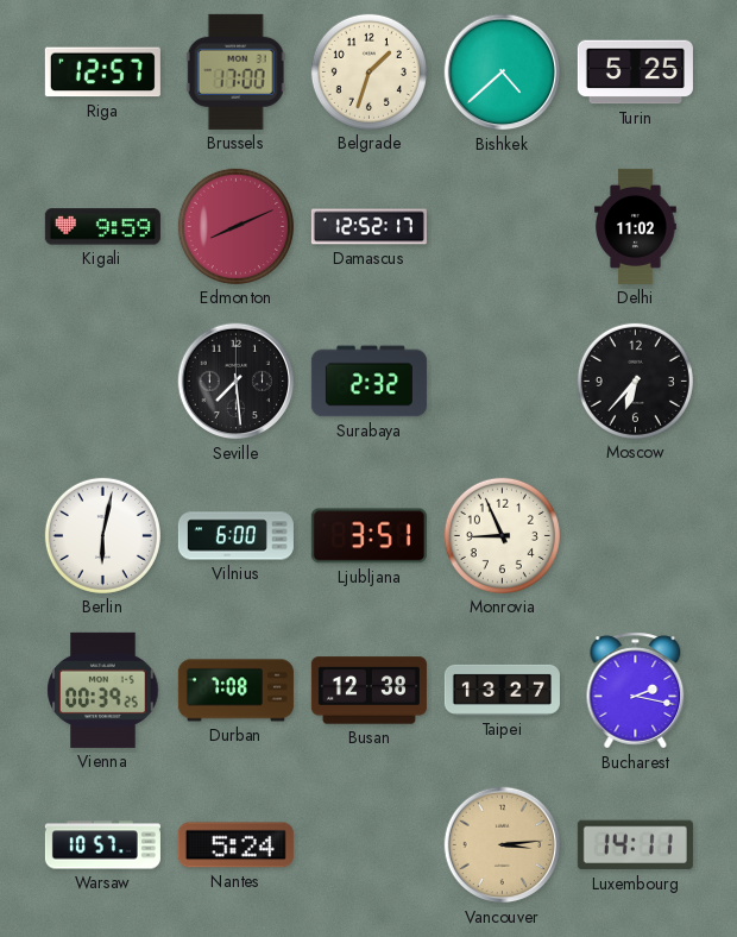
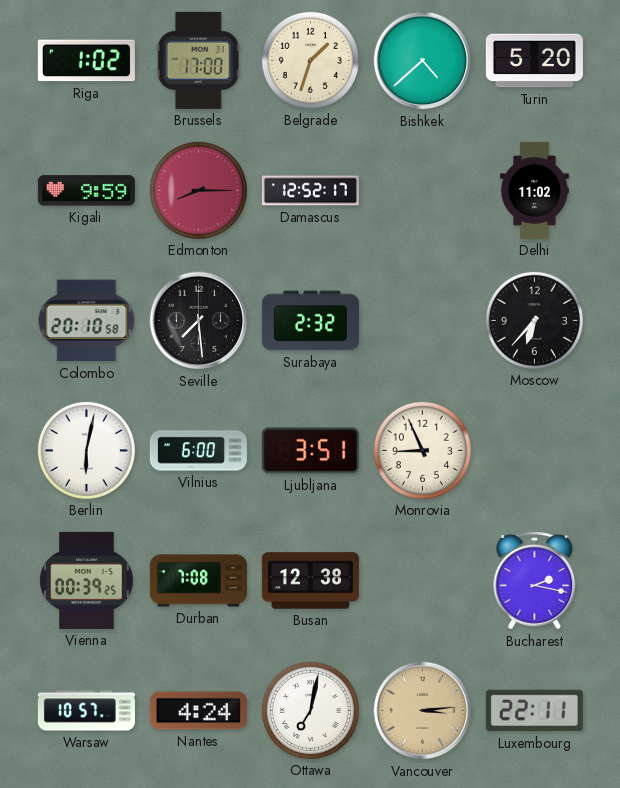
Riga: 12:57 -> 1:02 (86, 61)
Turin: 5:25 -> 5:20 (534, 61)
Edmonton: 8:11 -> 8:15 (198, 190)
Colombo: none -> 20:10 (87, 321)
Taipei: 13:27 -> none (502, 690)
Nantes: 5:24 -> 4:24 (198, 711)
Ottawa: none -> 7:02 (310, 710)
Luxembourg: 14:11 -> 22:11 (534, 711)
